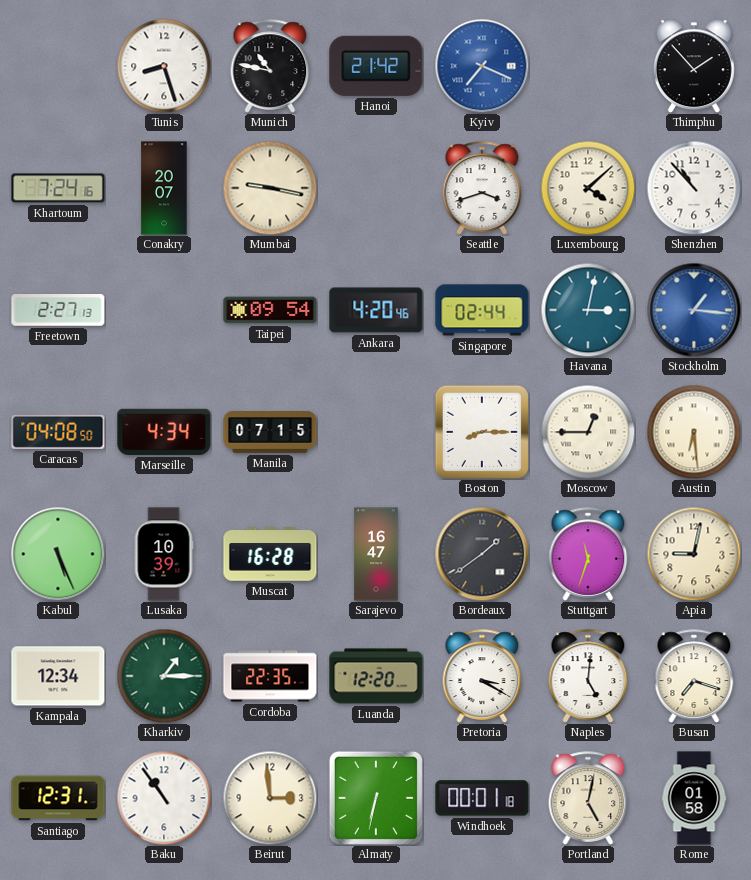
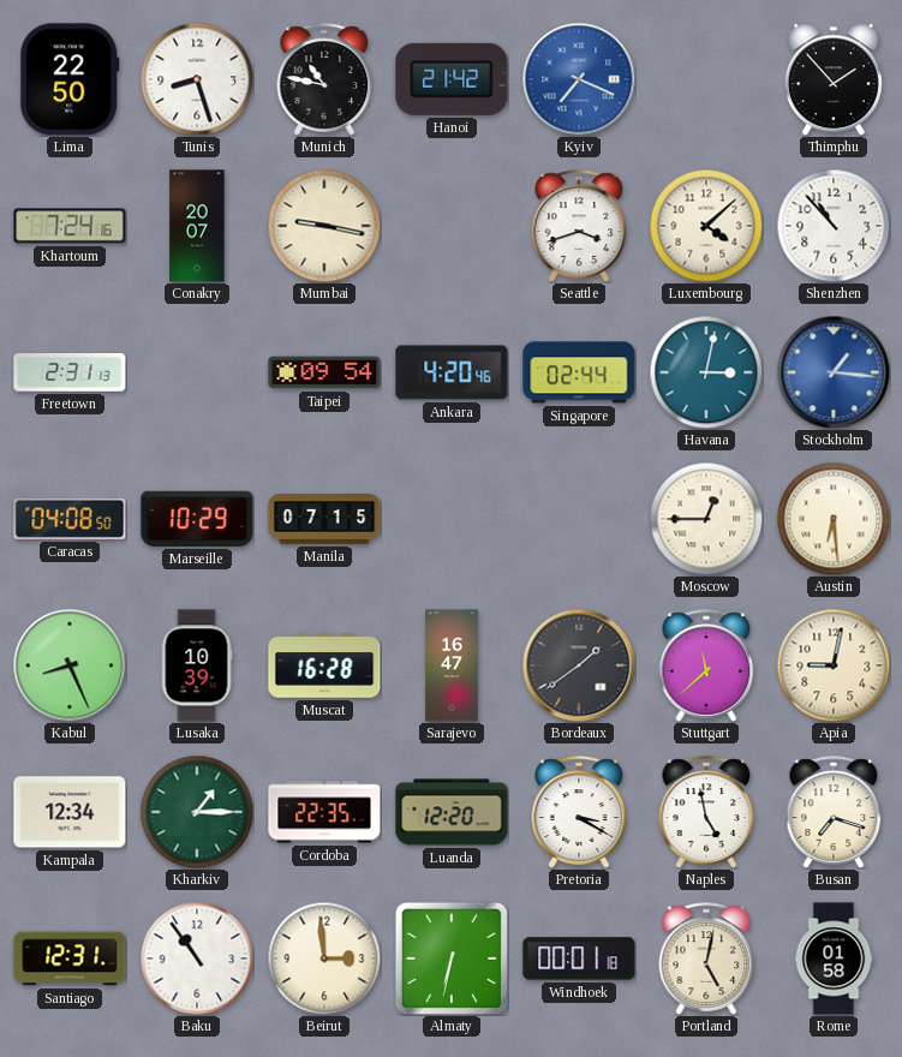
Lima: none -> 22:50 (70, 79)
Freetown: 2:27 -> 2:31 (70, 372)
Marseille: 4:34 -> 10:29 (197, 519)
Boston: 8:15 -> none (482, 432)
Kabul: 5:26 -> 8:26 (70, 665)
Stuttgart: 11:33 -> 11:38 (706, 665)
Naples: 5:01 -> 4:58 (706, 812)
